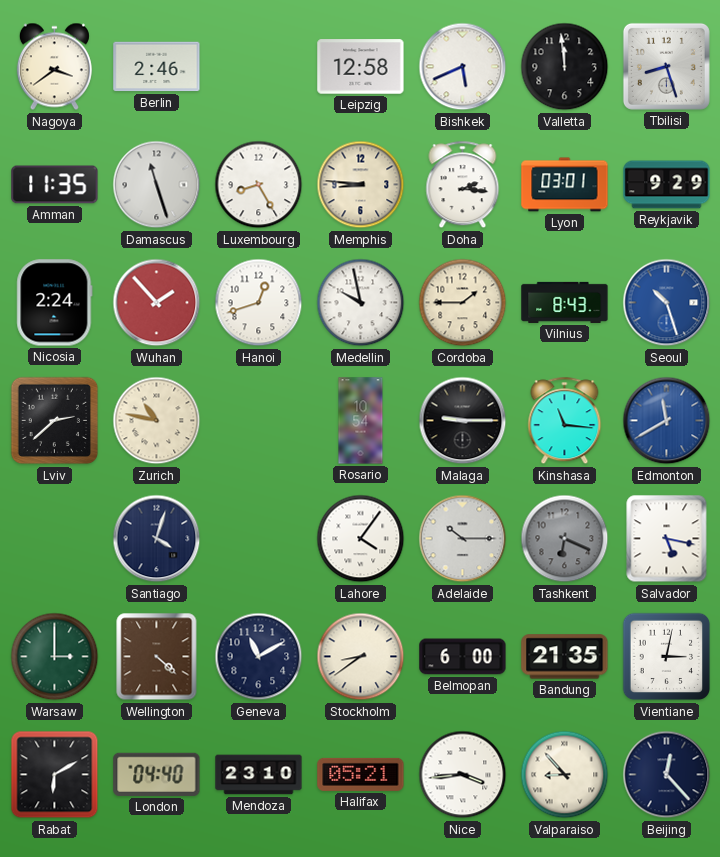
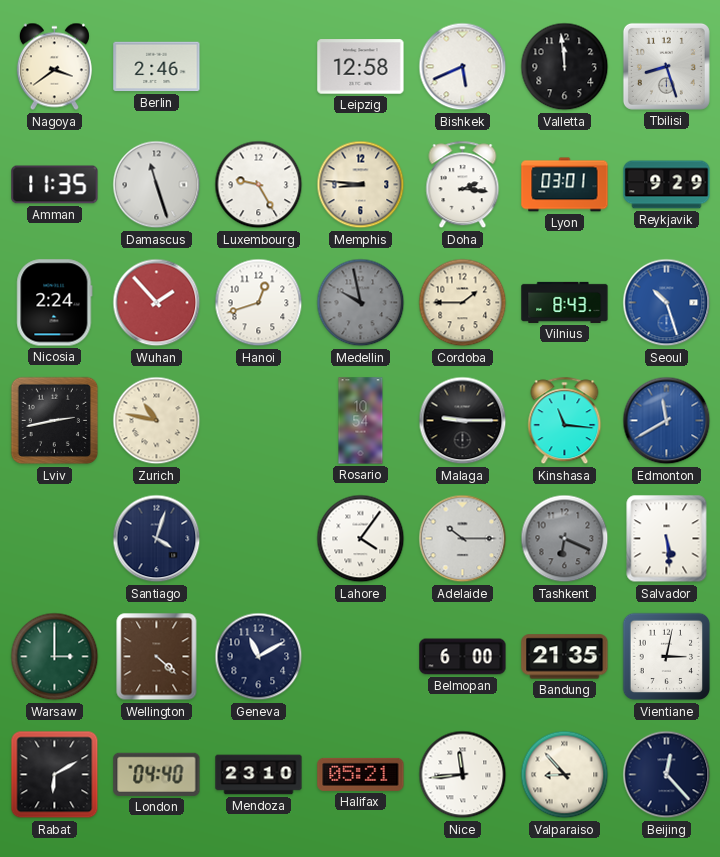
Luxembourg: 8:25 -> 9:25 (259, 185)
Medellin dial: white -> grey (361, 303)
Lviv: 2:38 -> 2:43 (55, 421)
Salvador: 5:17 -> 5:29 (667, 539)
Stockholm: 8:39 -> none (361, 657)
Nice: 3:44 -> 11:44 (463, 775)
